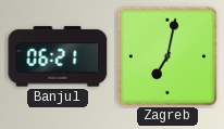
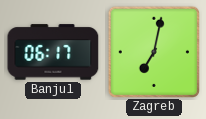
Banjul: 06:21 -> 06:17 (53, 52)
